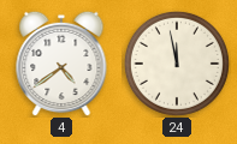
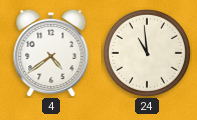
24: 11:58 -> 10:59 (147, 53)
